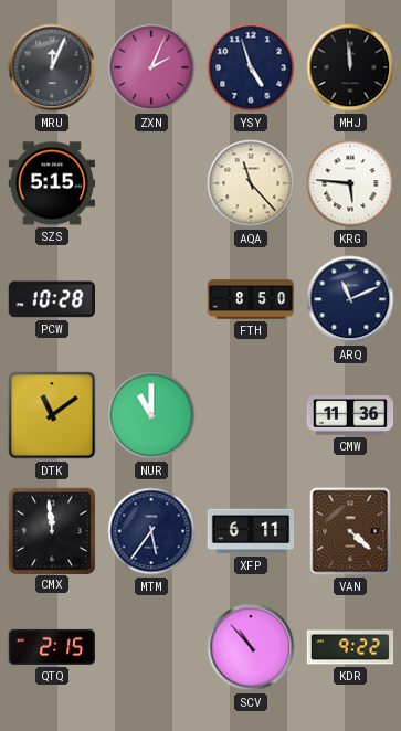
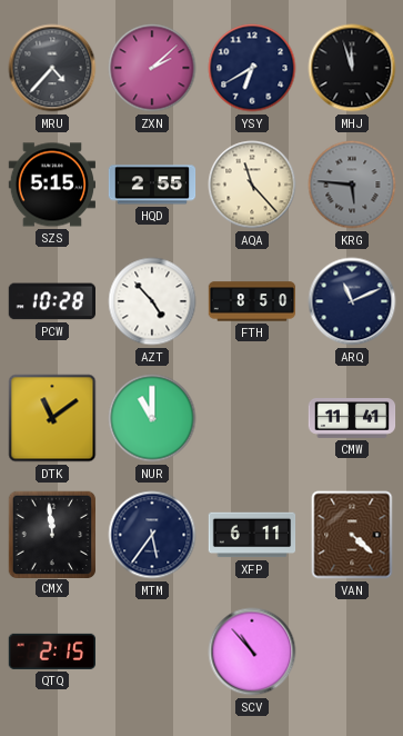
MRU: 12:04 -> 4:37 (52, 68)
ZXN: 2:04 -> 2:08 (152, 68)
YSY: 4:57 -> 6:40 (252, 68)
MHJ: 11:59 -> 11:57 (352, 68)
HQD: none -> 2:55 (152, 185)
KRG dial: white -> grey (352, 185)
AZT: none -> 4:53 (152, 301)
CMW: 11:36 -> 11:41 (352, 419)
KDR: 9:22 -> none (350, 647)
